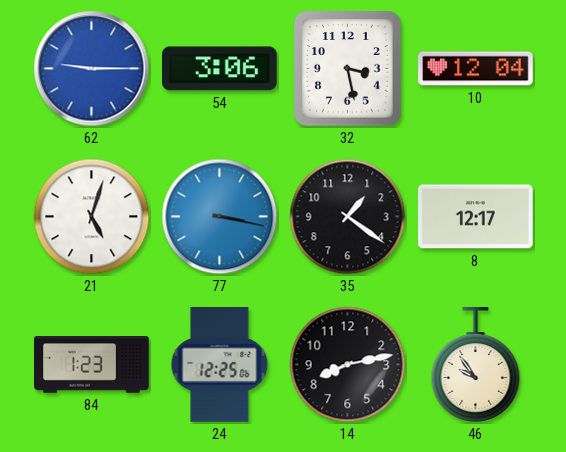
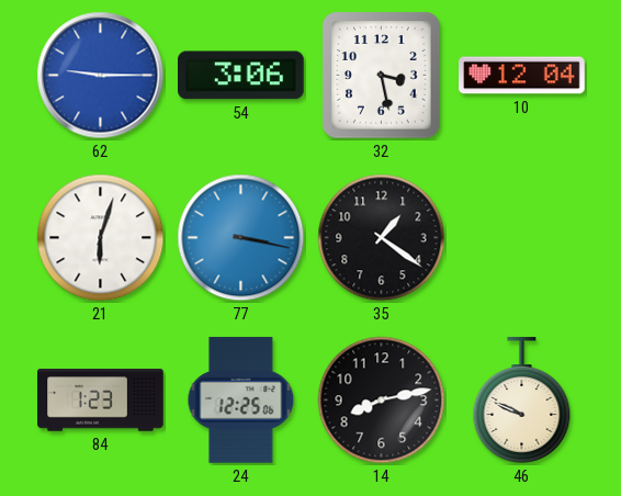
21: 5:03 -> 6:03 (101, 238)
8: 12:17 -> none (476, 217)
46: 9:54 -> 9:49 (522, 401)
